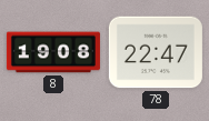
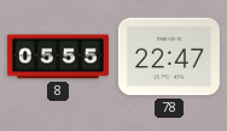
8: 19:08 -> 05:55 (58, 56)
